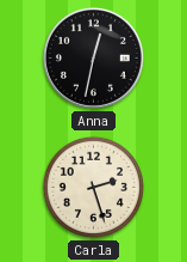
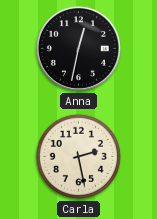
Carla: 2:27 -> 2:28 (78, 156)
